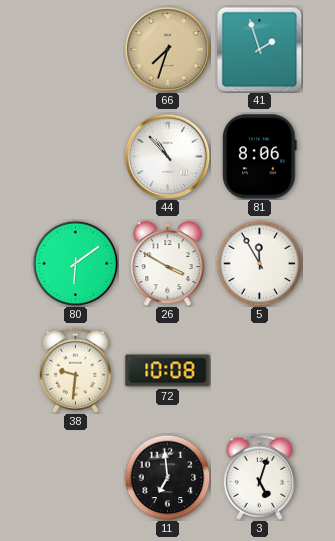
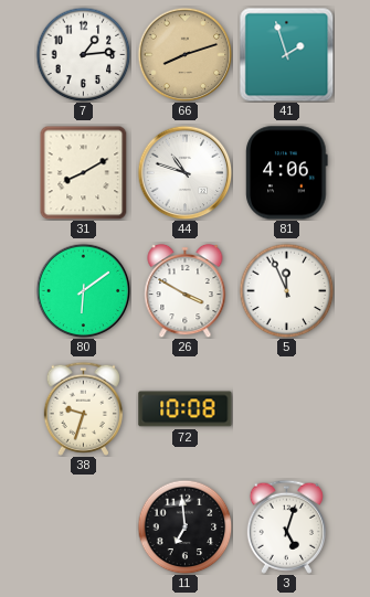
7: none -> 1:14 (83, 54)
66: 7:33 -> 8:12 (184, 54)
31: none -> 8:10 (84, 172)
44: 10:53 -> 10:48 (184, 172)
81: 8:06 -> 4:06 (287, 173)
5: 11:55 -> 11:56 (286, 290)
38: 9:31 -> 9:33 (83, 408)
